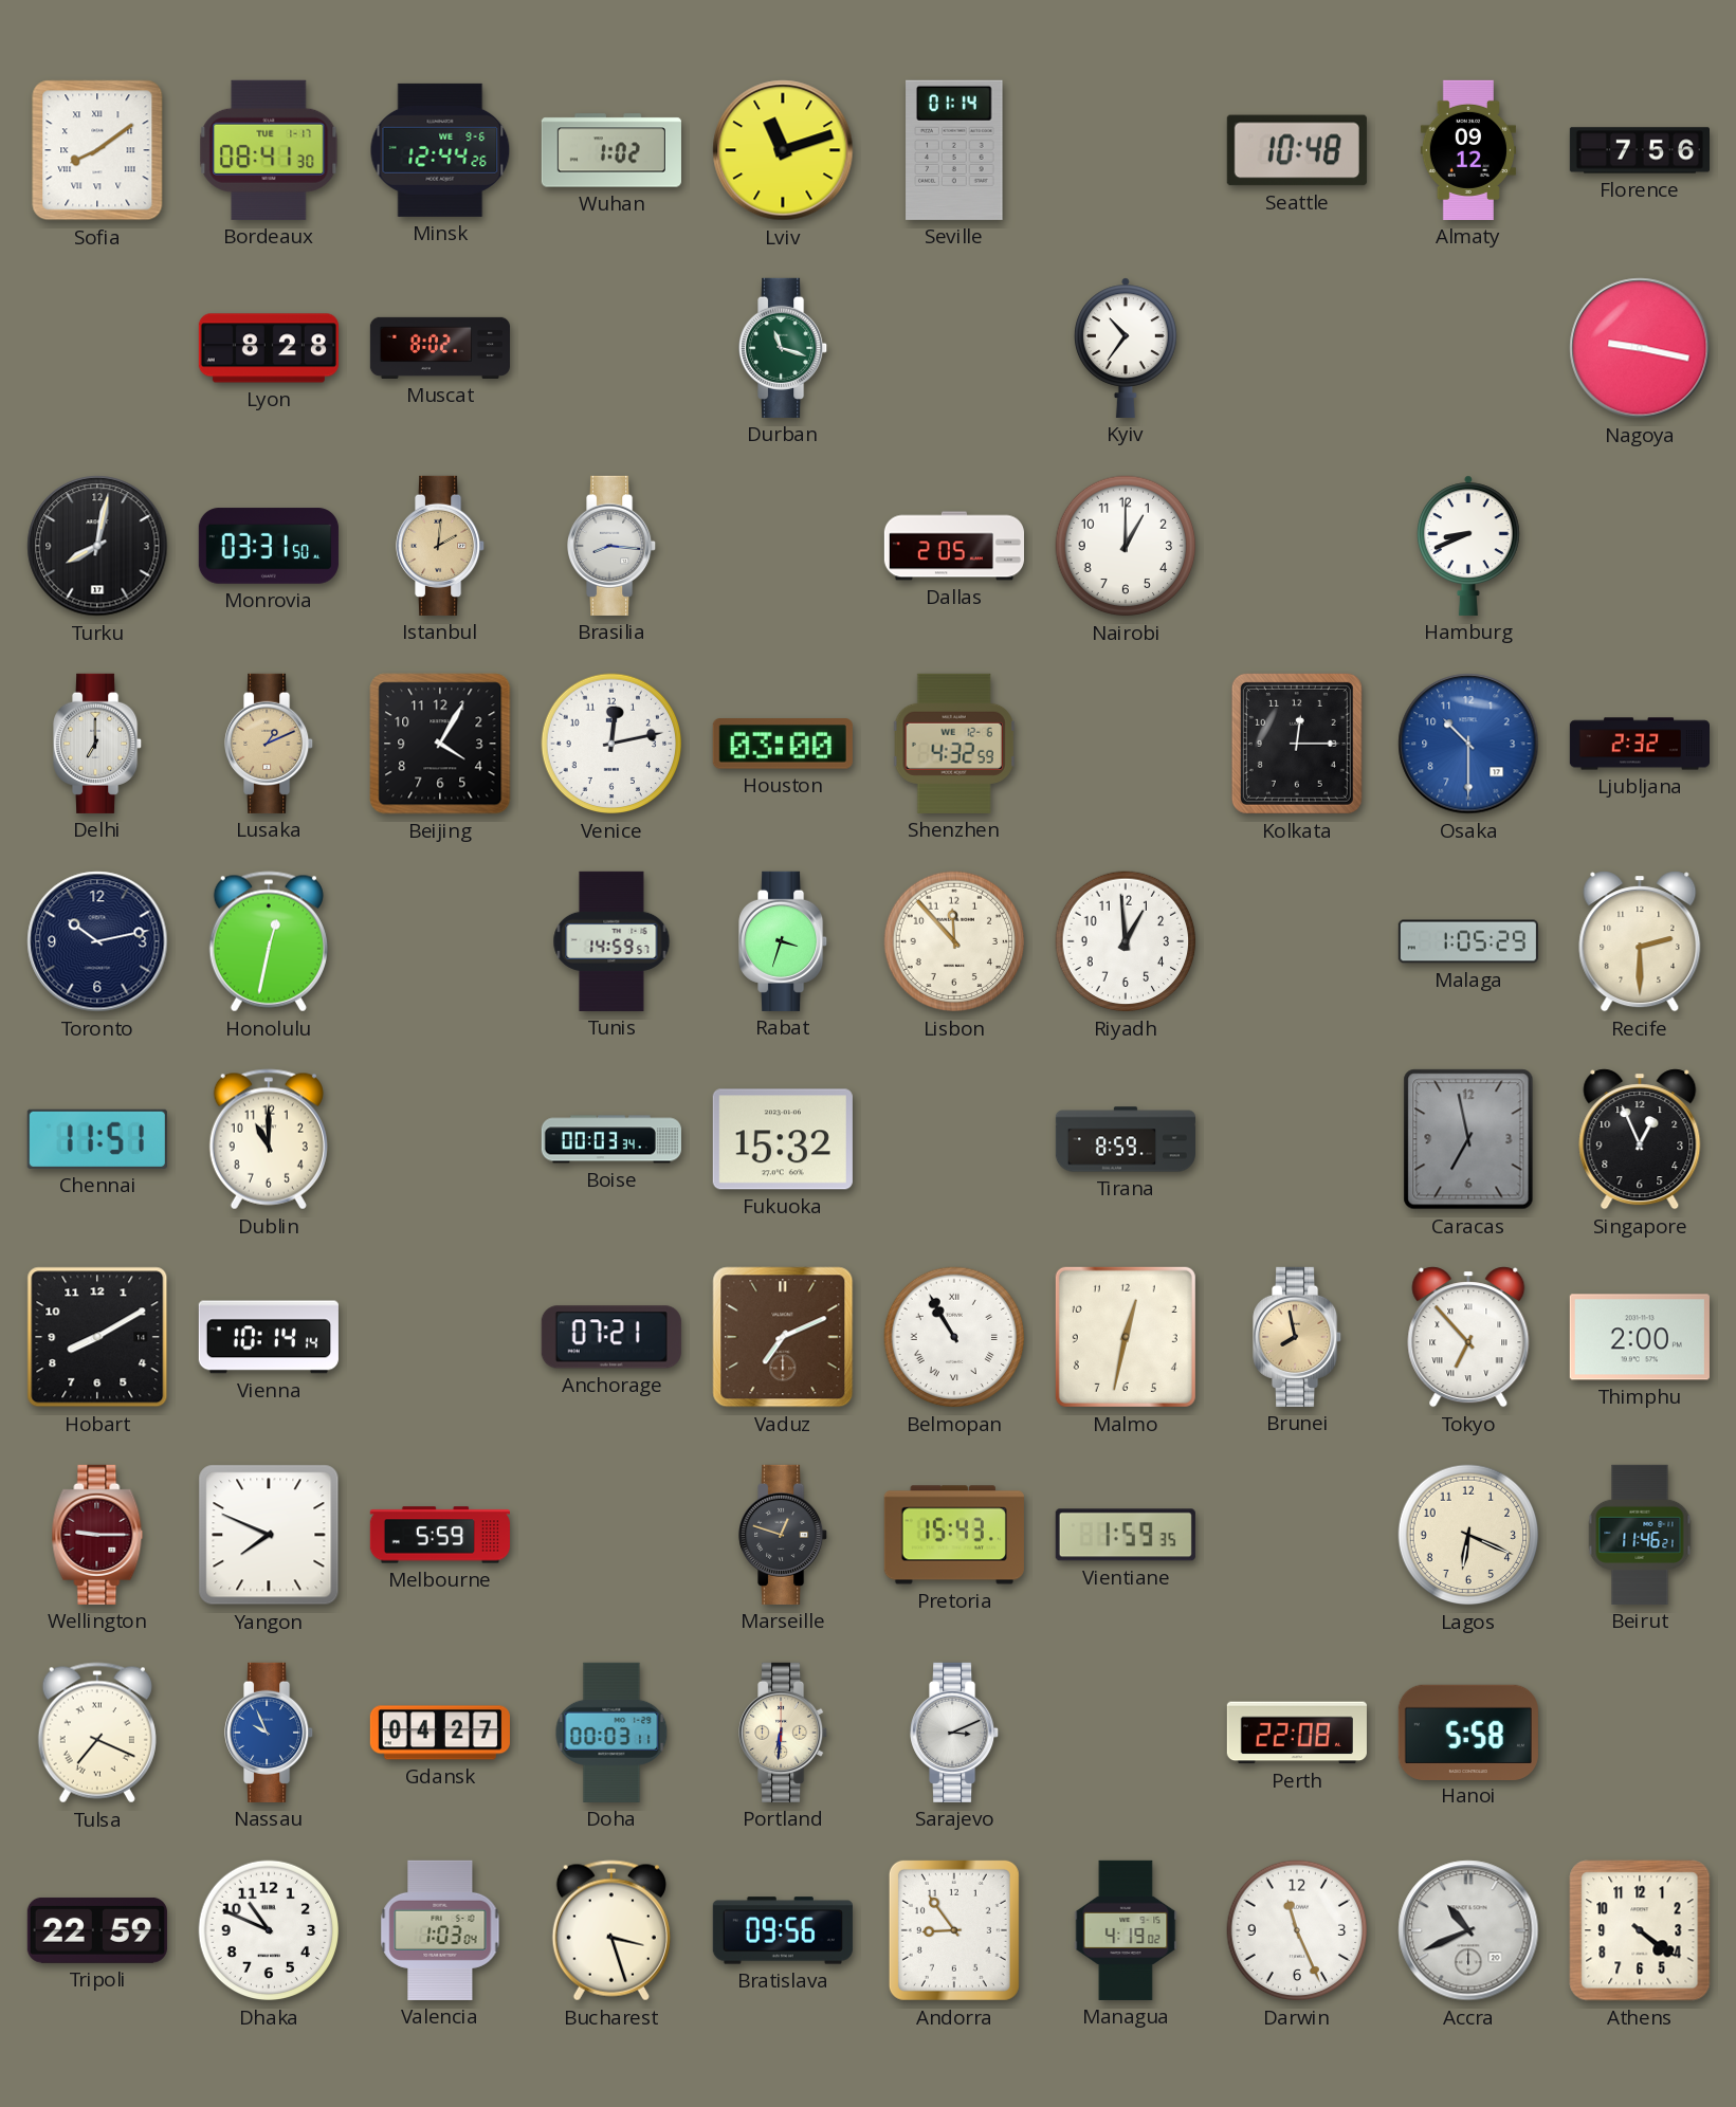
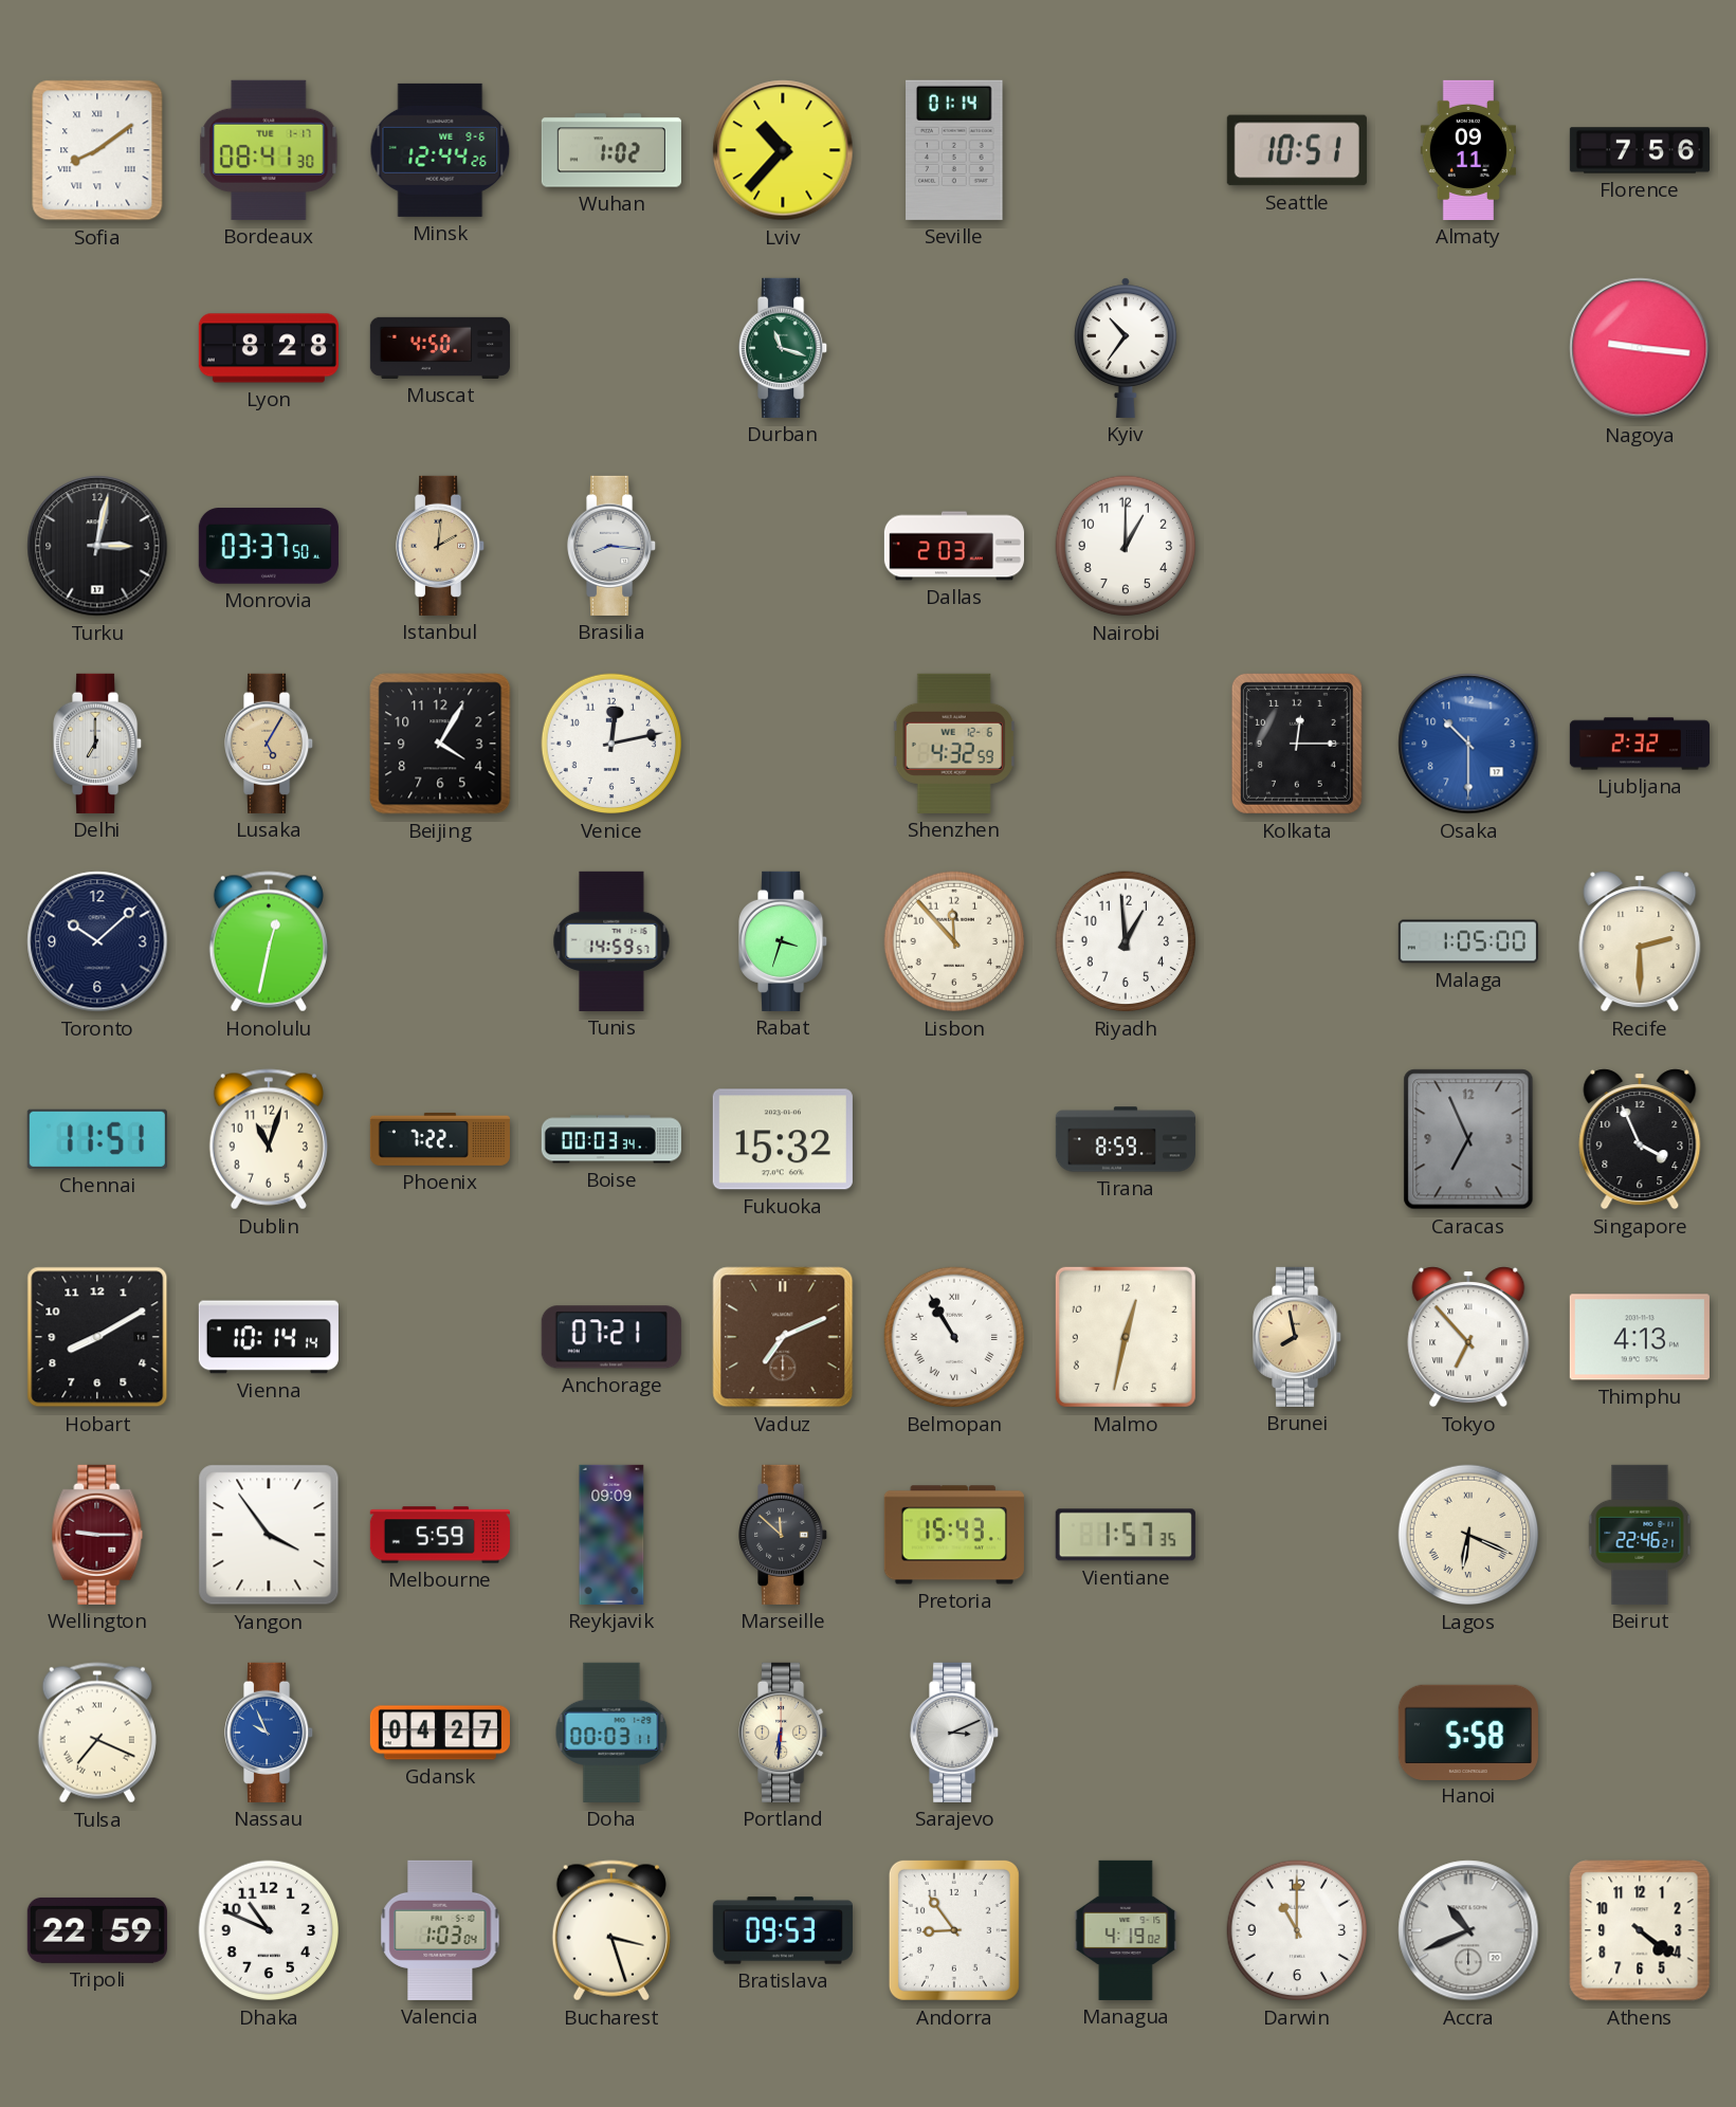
Lviv: 11:12 -> 10:37 (783, 150)
Seattle: 10:48 -> 10:51 (1297, 150)
Almaty: 09:12 -> 09:11 (1468, 150)
Muscat: 8:02 -> 4:50 (439, 348)
Nagoya: 9:17 -> 9:16 (1640, 348)
Turku: 8:02 -> 3:02 (97, 546)
Monrovia: 03:31 -> 03:37 (269, 546)
Dallas: 2:05 -> 2:03 (953, 546)
Hamburg: 8:41 -> none (1468, 546)
Lusaka: 1:11 -> 5:05 (270, 744)
Houston: 03:00 -> none (783, 744)
Toronto: 10:13 -> 10:08 (97, 941)
Malaga: 1:05:29 -> 1:05:00 (1468, 941)
Dublin: 11:00 -> 11:03 (269, 1139)
Phoenix: none -> 7:22 (440, 1139)
Caracas: 6:58 -> 6:56 (1468, 1139)
Singapore: 12:56 -> 3:56 (1640, 1139)
Thimphu: 2:00 -> 4:13 (1640, 1337)
Yangon: 7:49 -> 3:54 (269, 1535)
Reykjavik: none -> 09:09 (611, 1535)
Marseille: 12:48 -> 11:52 (784, 1535)
Vientiane: 1:59 -> 1:57 (1126, 1535)
Lagos numerals: Arabic -> Roman (1468, 1535)
Beirut: 11:46 -> 22:46 (1640, 1535)
Perth: 22:08 -> none (1297, 1733)
Bratislava: 09:56 -> 09:53 (783, 1930)
Darwin: 11:26 -> 11:00 (1297, 1930)
